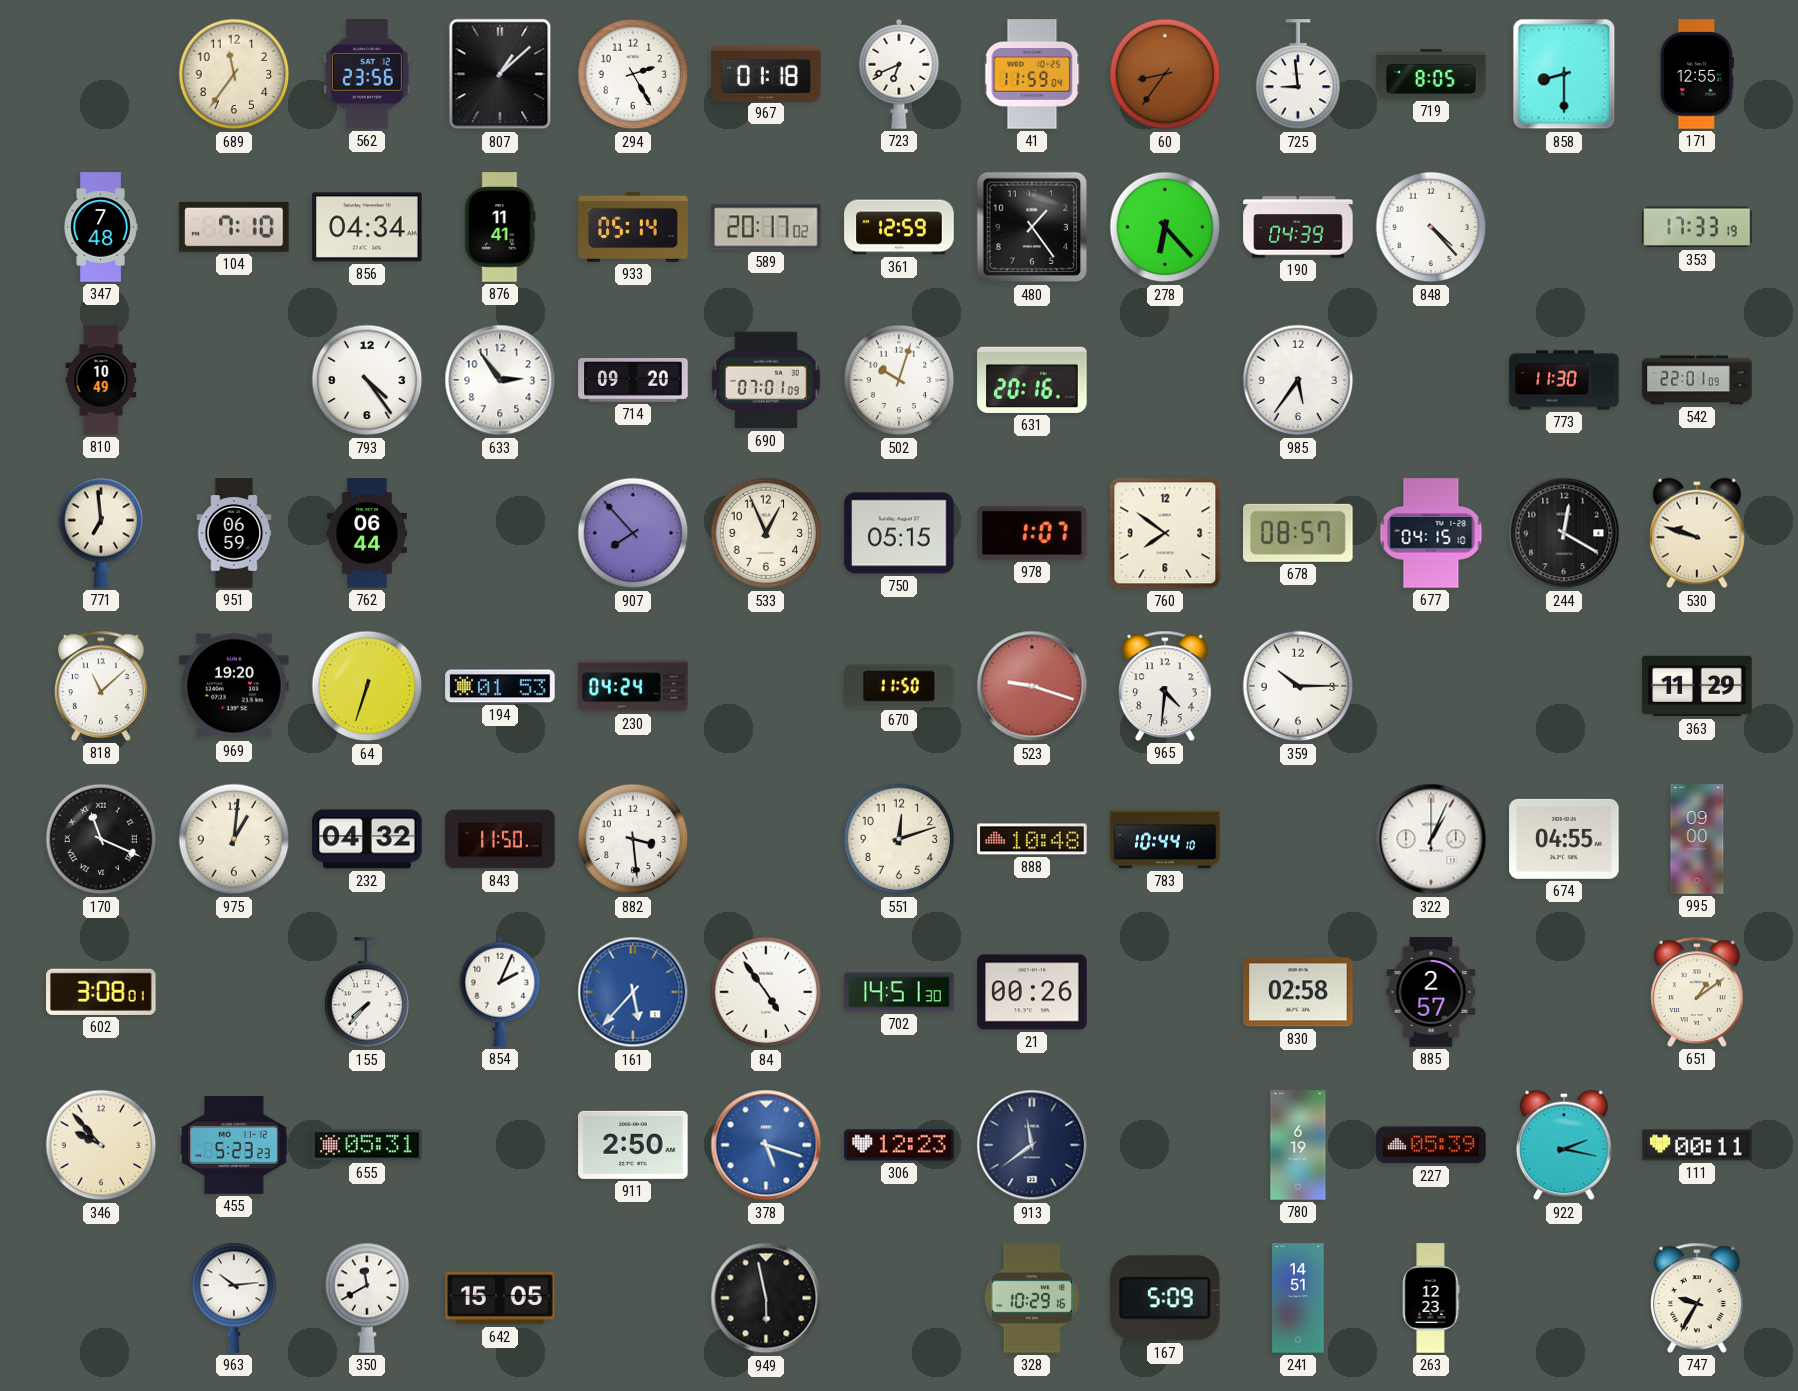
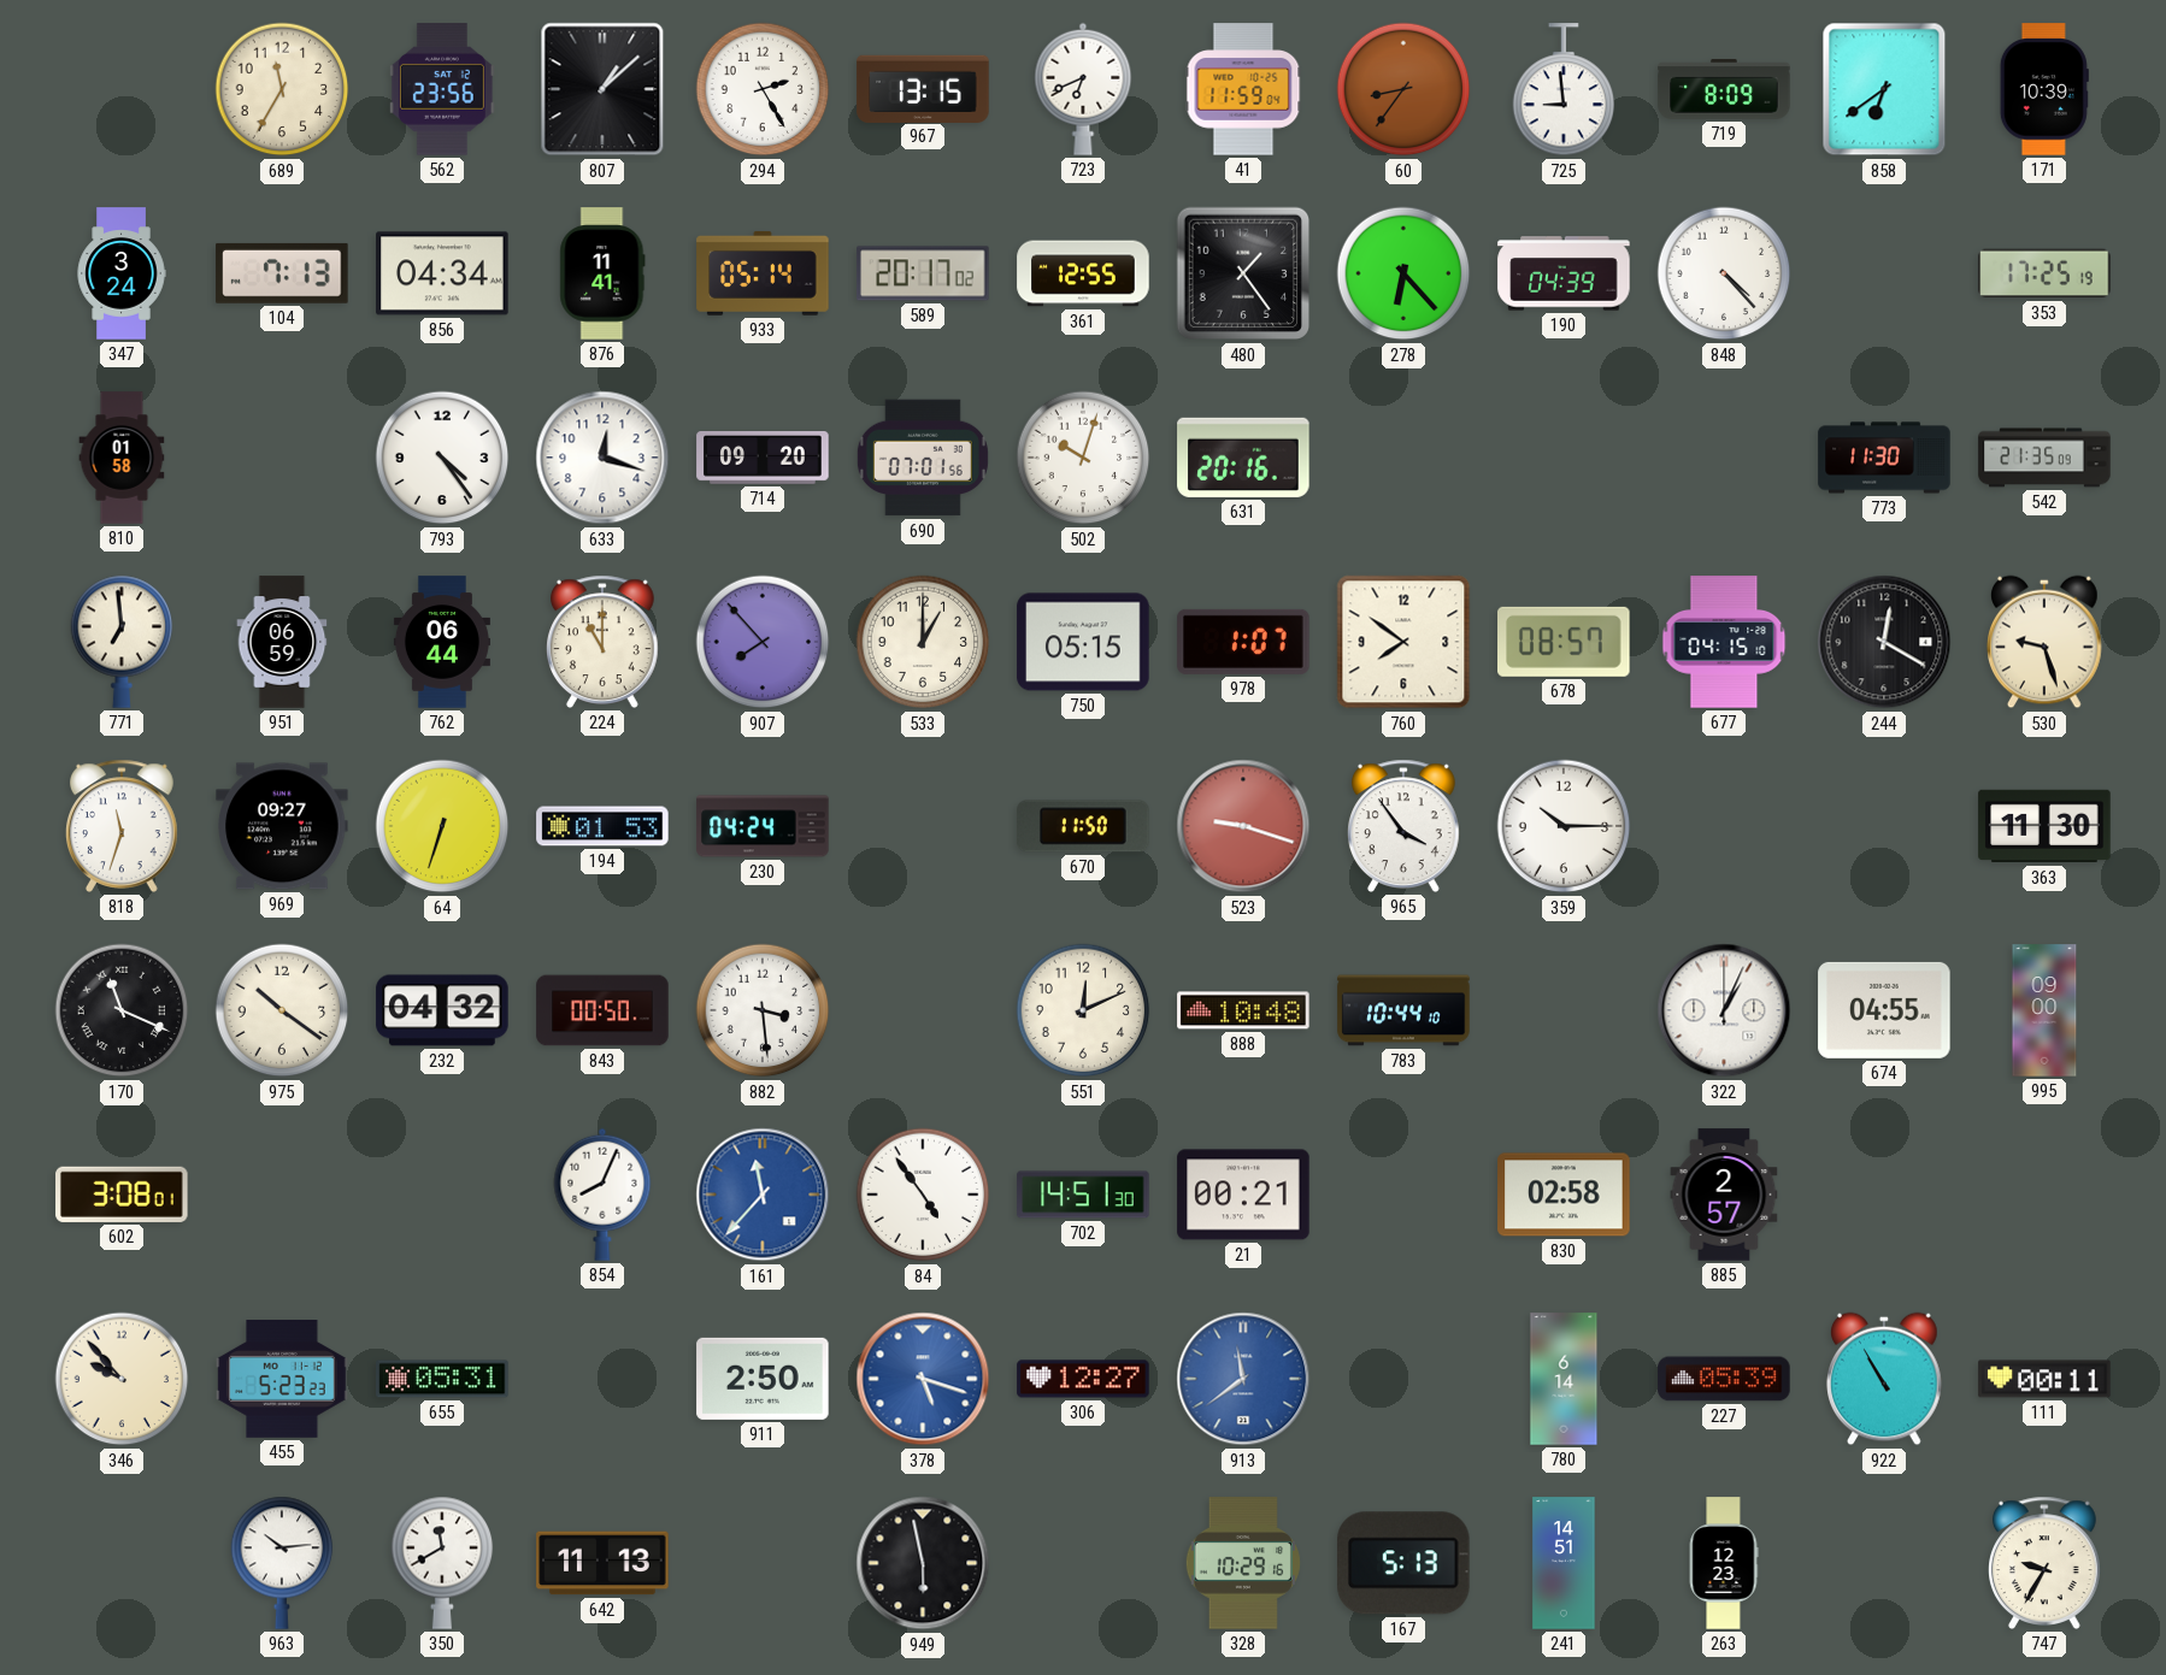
689: 11:36 -> 11:35 (282, 89)
967: 01:18 -> 13:15 (923, 88)
719: 8:05 -> 8:09 (1724, 89)
858: 8:30 -> 6:39 (1884, 89)
171: 12:55 -> 10:39 (2044, 89)
347: 7:48 -> 3:24 (122, 273)
104: 7:10 -> 7:13 (282, 273)
361: 12:59 -> 12:55 (1083, 273)
353: 17:33 -> 17:25 (2044, 273)
810: 10:49 -> 01:58 (122, 458)
633: 2:54 -> 12:18 (602, 458)
690: 07:01:09 -> 07:01:56 (923, 458)
985: 5:36 -> none (1298, 380)
542: 22:01 -> 21:35 (2044, 458)
224: none -> 11:00 (604, 642)
533: 12:56 -> 1:00 (923, 642)
530: 9:48 -> 9:27 (2044, 642)
818: 11:08 -> 11:33 (123, 826)
969: 19:20 -> 09:27 (282, 826)
965: 4:31 -> 3:54 (1405, 826)
363: 11:29 -> 11:30 (2044, 826)
975: 1:01 -> 10:21 (282, 1010)
843: 11:50 -> 00:50 (602, 1010)
551: 12:12 -> 12:11 (1083, 1010)
155: 7:37 -> none (367, 993)
854: 2:04 -> 8:04 (602, 1195)
161: 5:37 -> 11:37 (763, 1195)
21: 00:26 -> 00:21 (1243, 1195)
651: 1:09 -> none (1698, 992)
306: 12:23 -> 12:27 (1083, 1379)
913 dial: navy -> blue (1243, 1379)
780: 6:19 -> 6:14 (1564, 1379)
922: 2:17 -> 10:55 (1884, 1379)
642: 15:05 -> 11:13 (602, 1563)
167: 5:09 -> 5:13 (1405, 1563)
